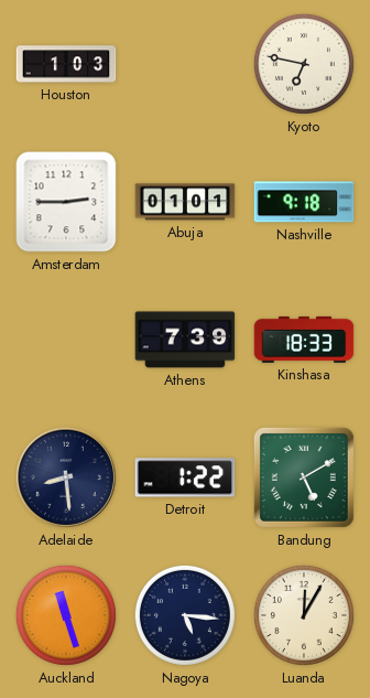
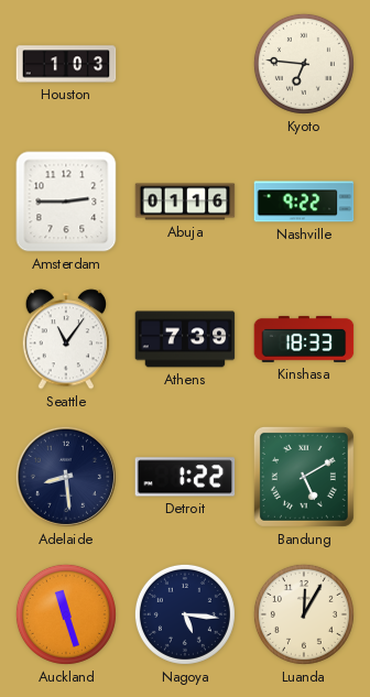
Kyoto: 6:47 -> 6:46 (304, 64)
Abuja: 01:01 -> 01:16 (185, 202)
Nashville: 9:18 -> 9:22 (304, 202)
Seattle: none -> 11:06 (65, 339)
